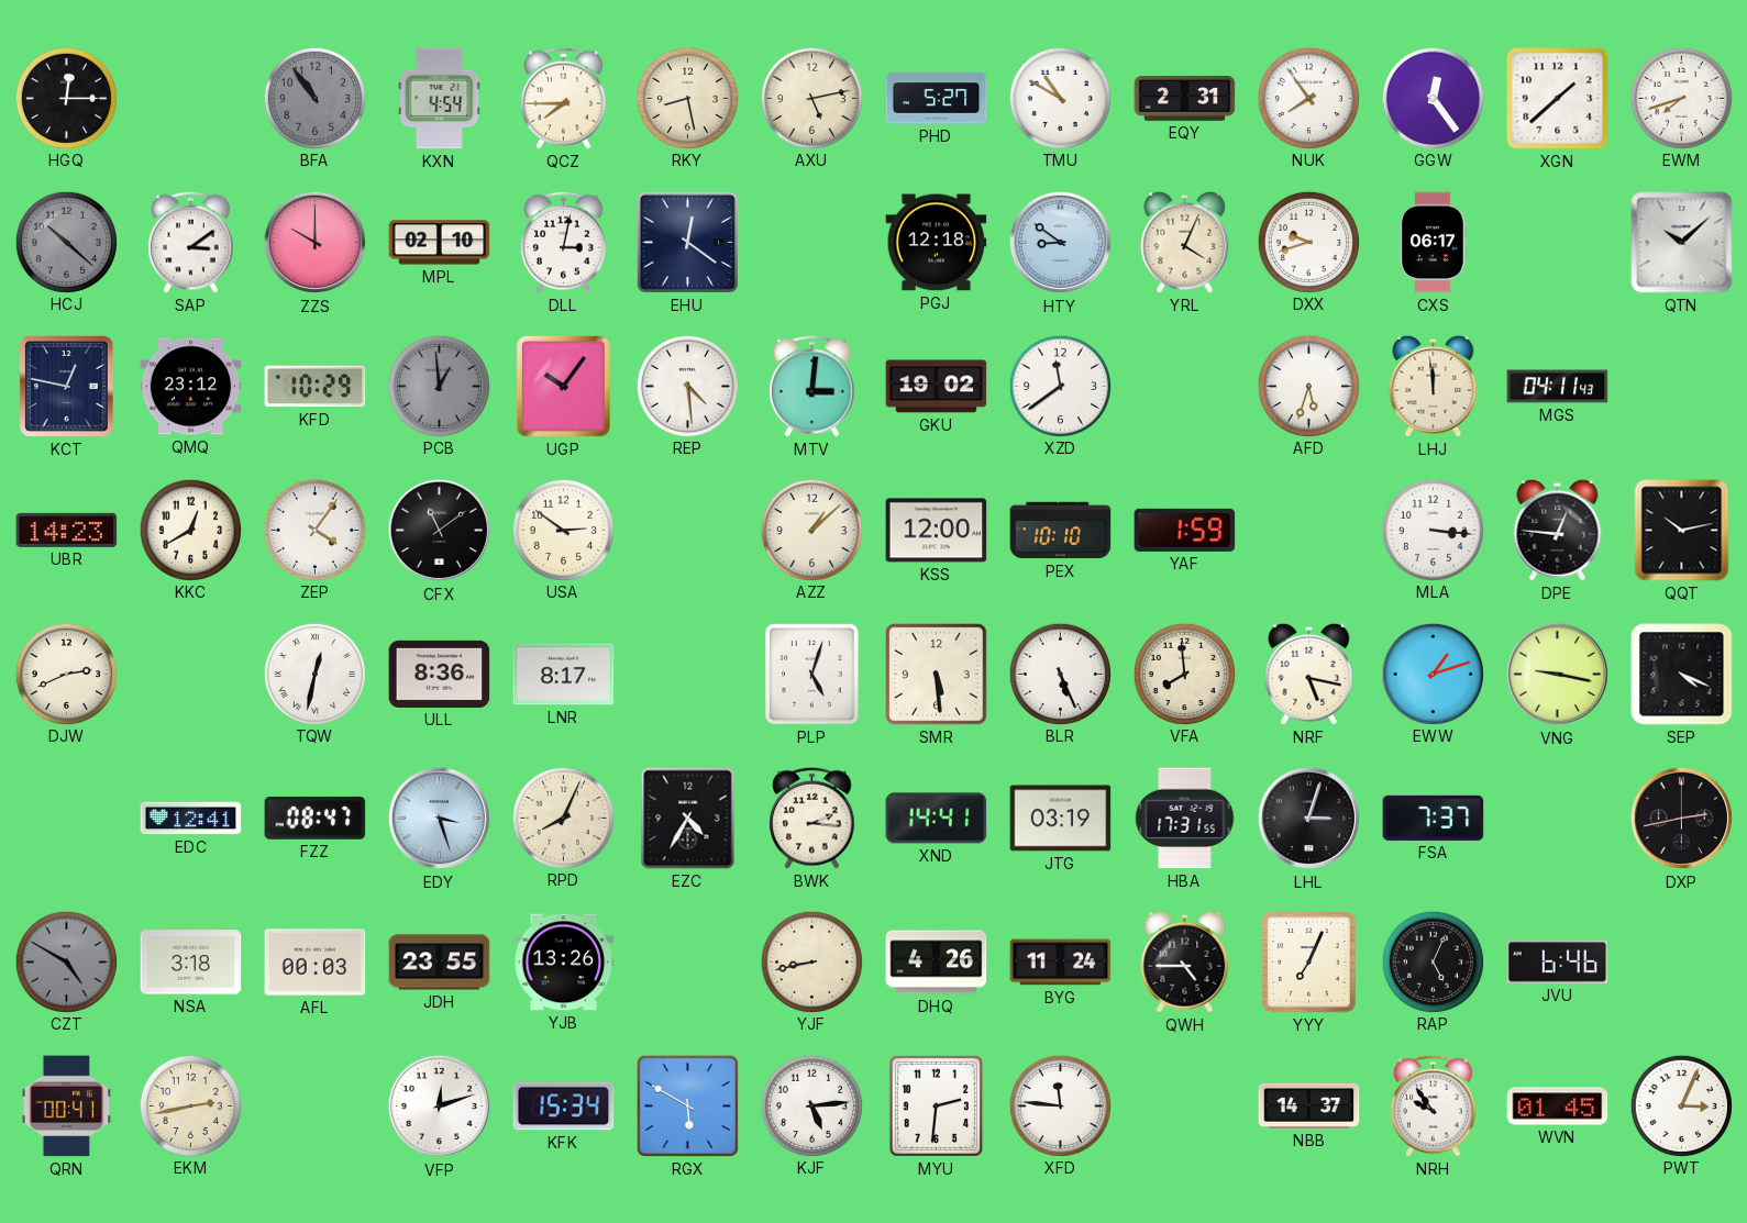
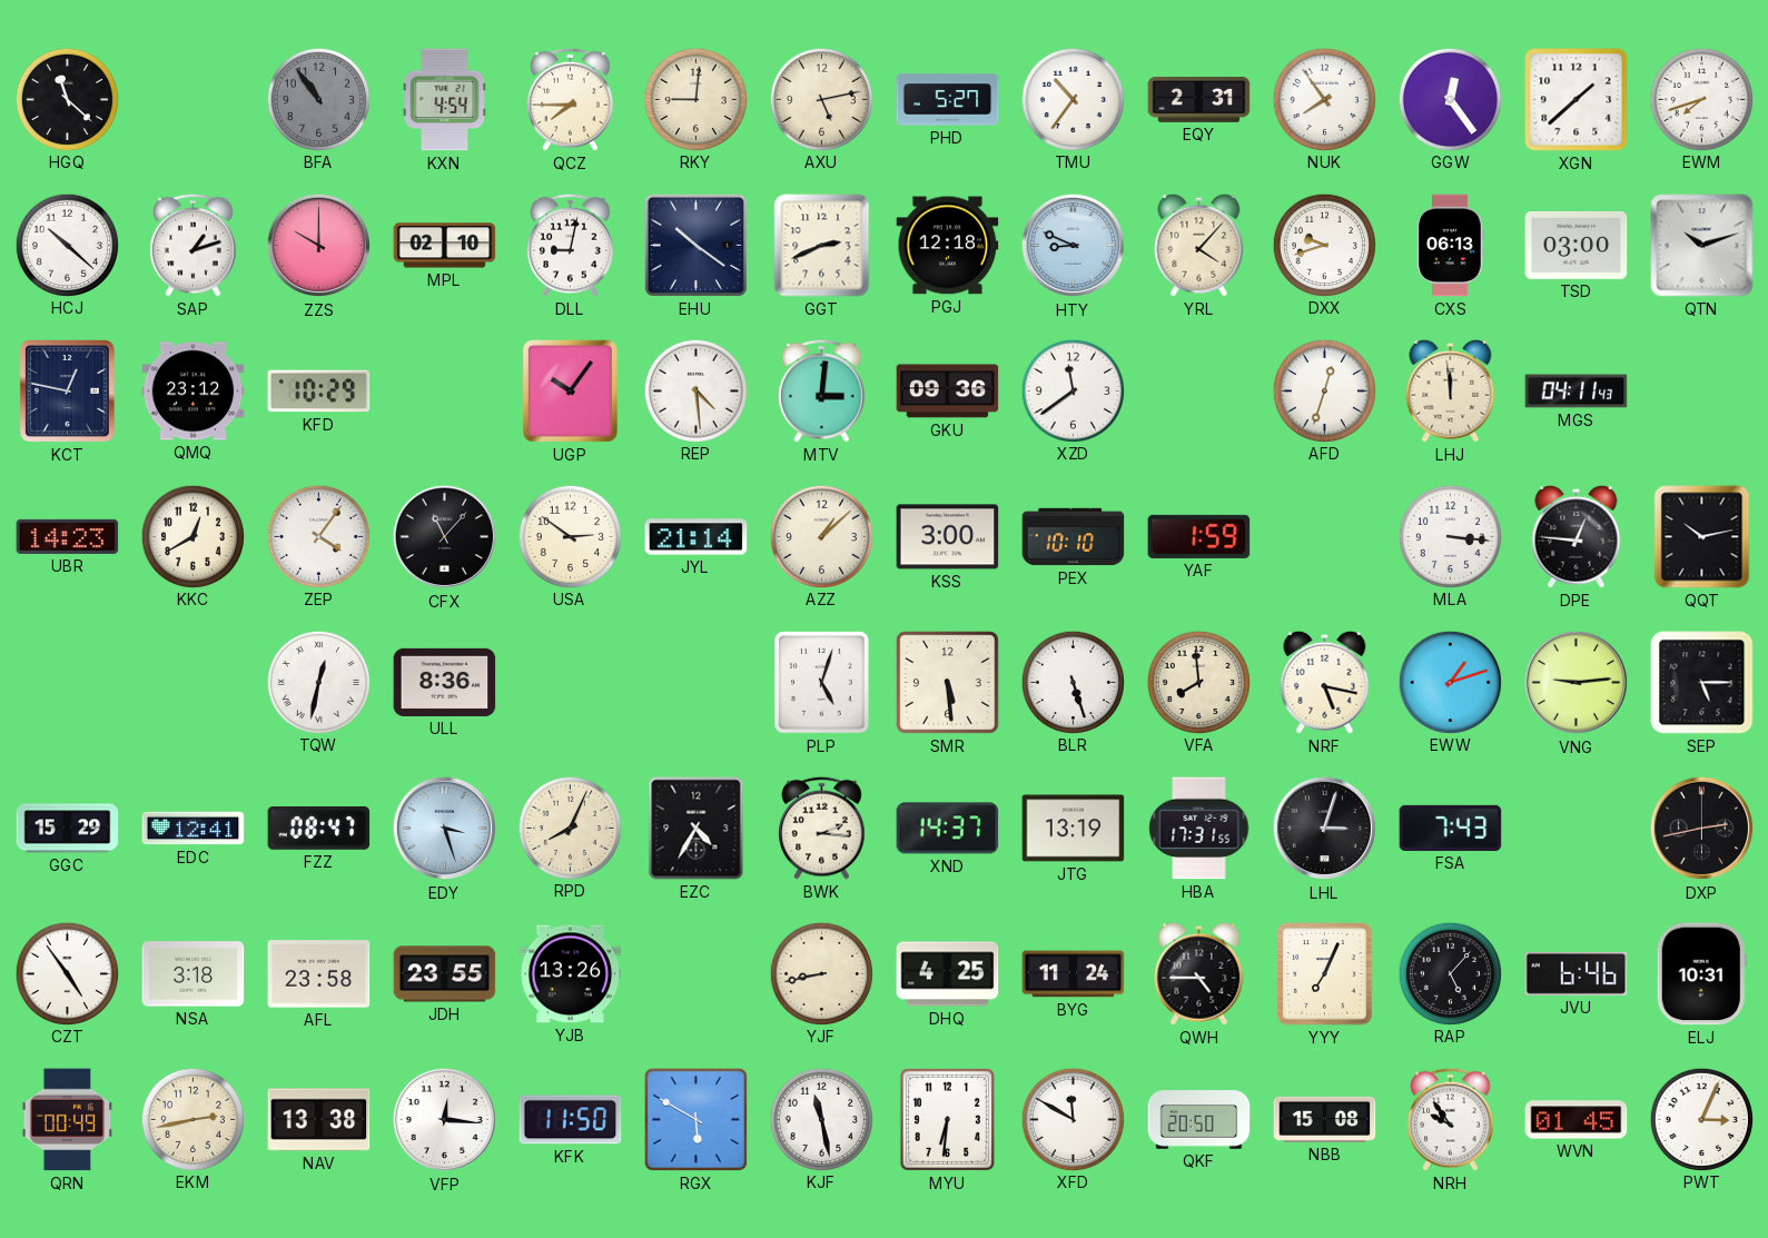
HGQ: 12:15 -> 11:22 (67, 99)
RKY: 8:28 -> 9:01 (695, 99)
TMU: 10:50 -> 10:36 (1073, 99)
HCJ dial: grey -> white (67, 245)
SAP: 3:09 -> 1:12 (194, 245)
DLL: 3:02 -> 9:02 (571, 245)
EHU: 12:21 -> 10:21 (695, 245)
GGT: none -> 2:41 (822, 246)
HTY: 8:51 -> 8:49 (1074, 246)
YRL: 4:04 -> 4:07 (1199, 245)
CXS: 06:17 -> 06:13 (1450, 246)
TSD: none -> 03:00 (1577, 245)
QTN: 10:08 -> 10:12 (1702, 246)
PCB: 12:59 -> none (439, 386)
GKU: 19:02 -> 09:36 (948, 392)
AFD: 5:33 -> 12:33 (1324, 390)
CFX: 11:09 -> 11:07 (445, 537)
JYL: none -> 21:14 (697, 537)
KSS: 12:00 -> 3:00 (948, 537)
DJW: 2:41 -> none (66, 674)
LNR: 8:17 -> none (564, 675)
BLR: 5:26 -> 5:27 (1073, 682)
VNG: 9:17 -> 9:14 (1577, 683)
SEP: 4:19 -> 5:15 (1702, 683)
GGC: none -> 15:29 (68, 829)
XND: 14:41 -> 14:37 (948, 829)
JTG: 03:19 -> 13:19 (1074, 829)
FSA: 7:37 -> 7:43 (1451, 828)
CZT: 4:50 -> 4:54 (67, 973)
CZT dial: grey -> white (67, 973)
AFL: 00:03 -> 23:58 (319, 974)
DHQ: 4:26 -> 4:25 (948, 974)
RAP: 5:04 -> 5:07 (1450, 973)
ELJ: none -> 10:31 (1701, 974)
QRN: 00:41 -> 00:49 (68, 1120)
NAV: none -> 13:38 (319, 1120)
VFP: 12:12 -> 12:16 (445, 1120)
KFK: 15:34 -> 11:50 (571, 1120)
KJF: 5:14 -> 11:28 (821, 1119)
MYU: 2:31 -> 6:31 (947, 1119)
XFD: 11:46 -> 11:50 (1073, 1119)
QKF: none -> 20:50 (1199, 1120)
NBB: 14:37 -> 15:08 (1325, 1119)
